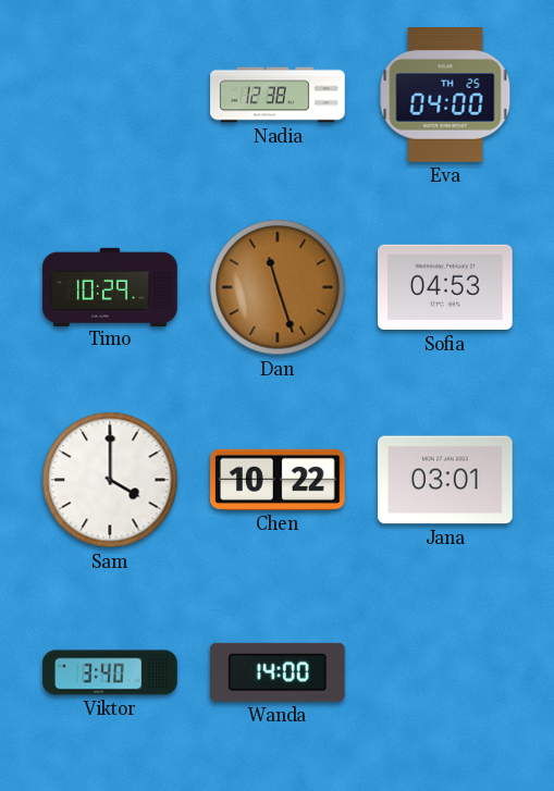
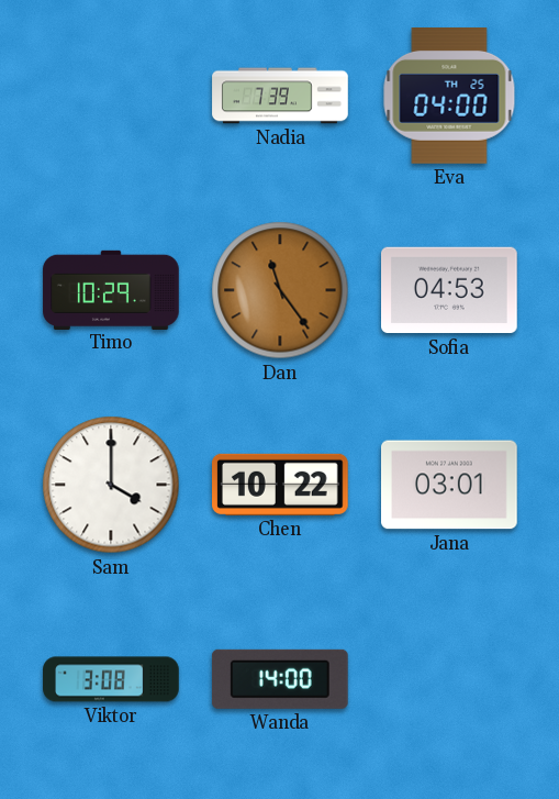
Nadia: 12:38 -> 7:39 (280, 96)
Dan: 11:27 -> 11:24 (280, 290)
Viktor: 3:40 -> 3:08 (111, 679)
